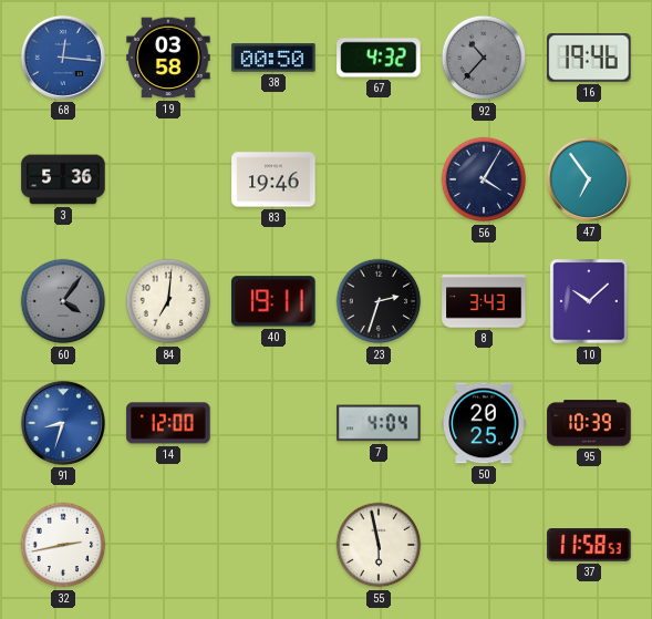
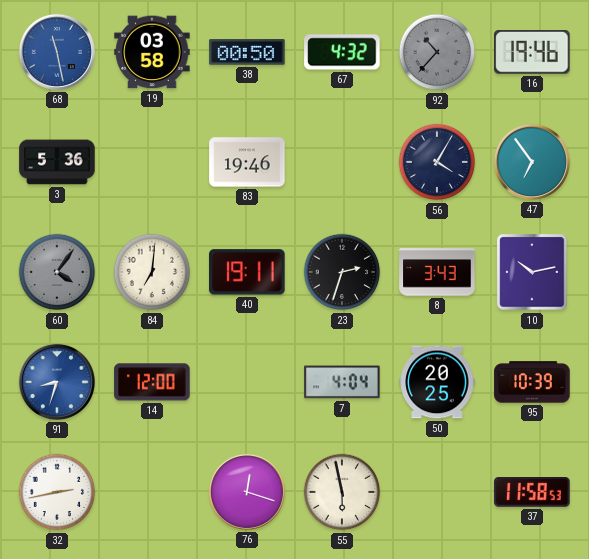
68: 12:16 -> 11:28 (57, 52)
10: 10:08 -> 10:13 (532, 272)
76: none -> 12:18 (247, 492)
